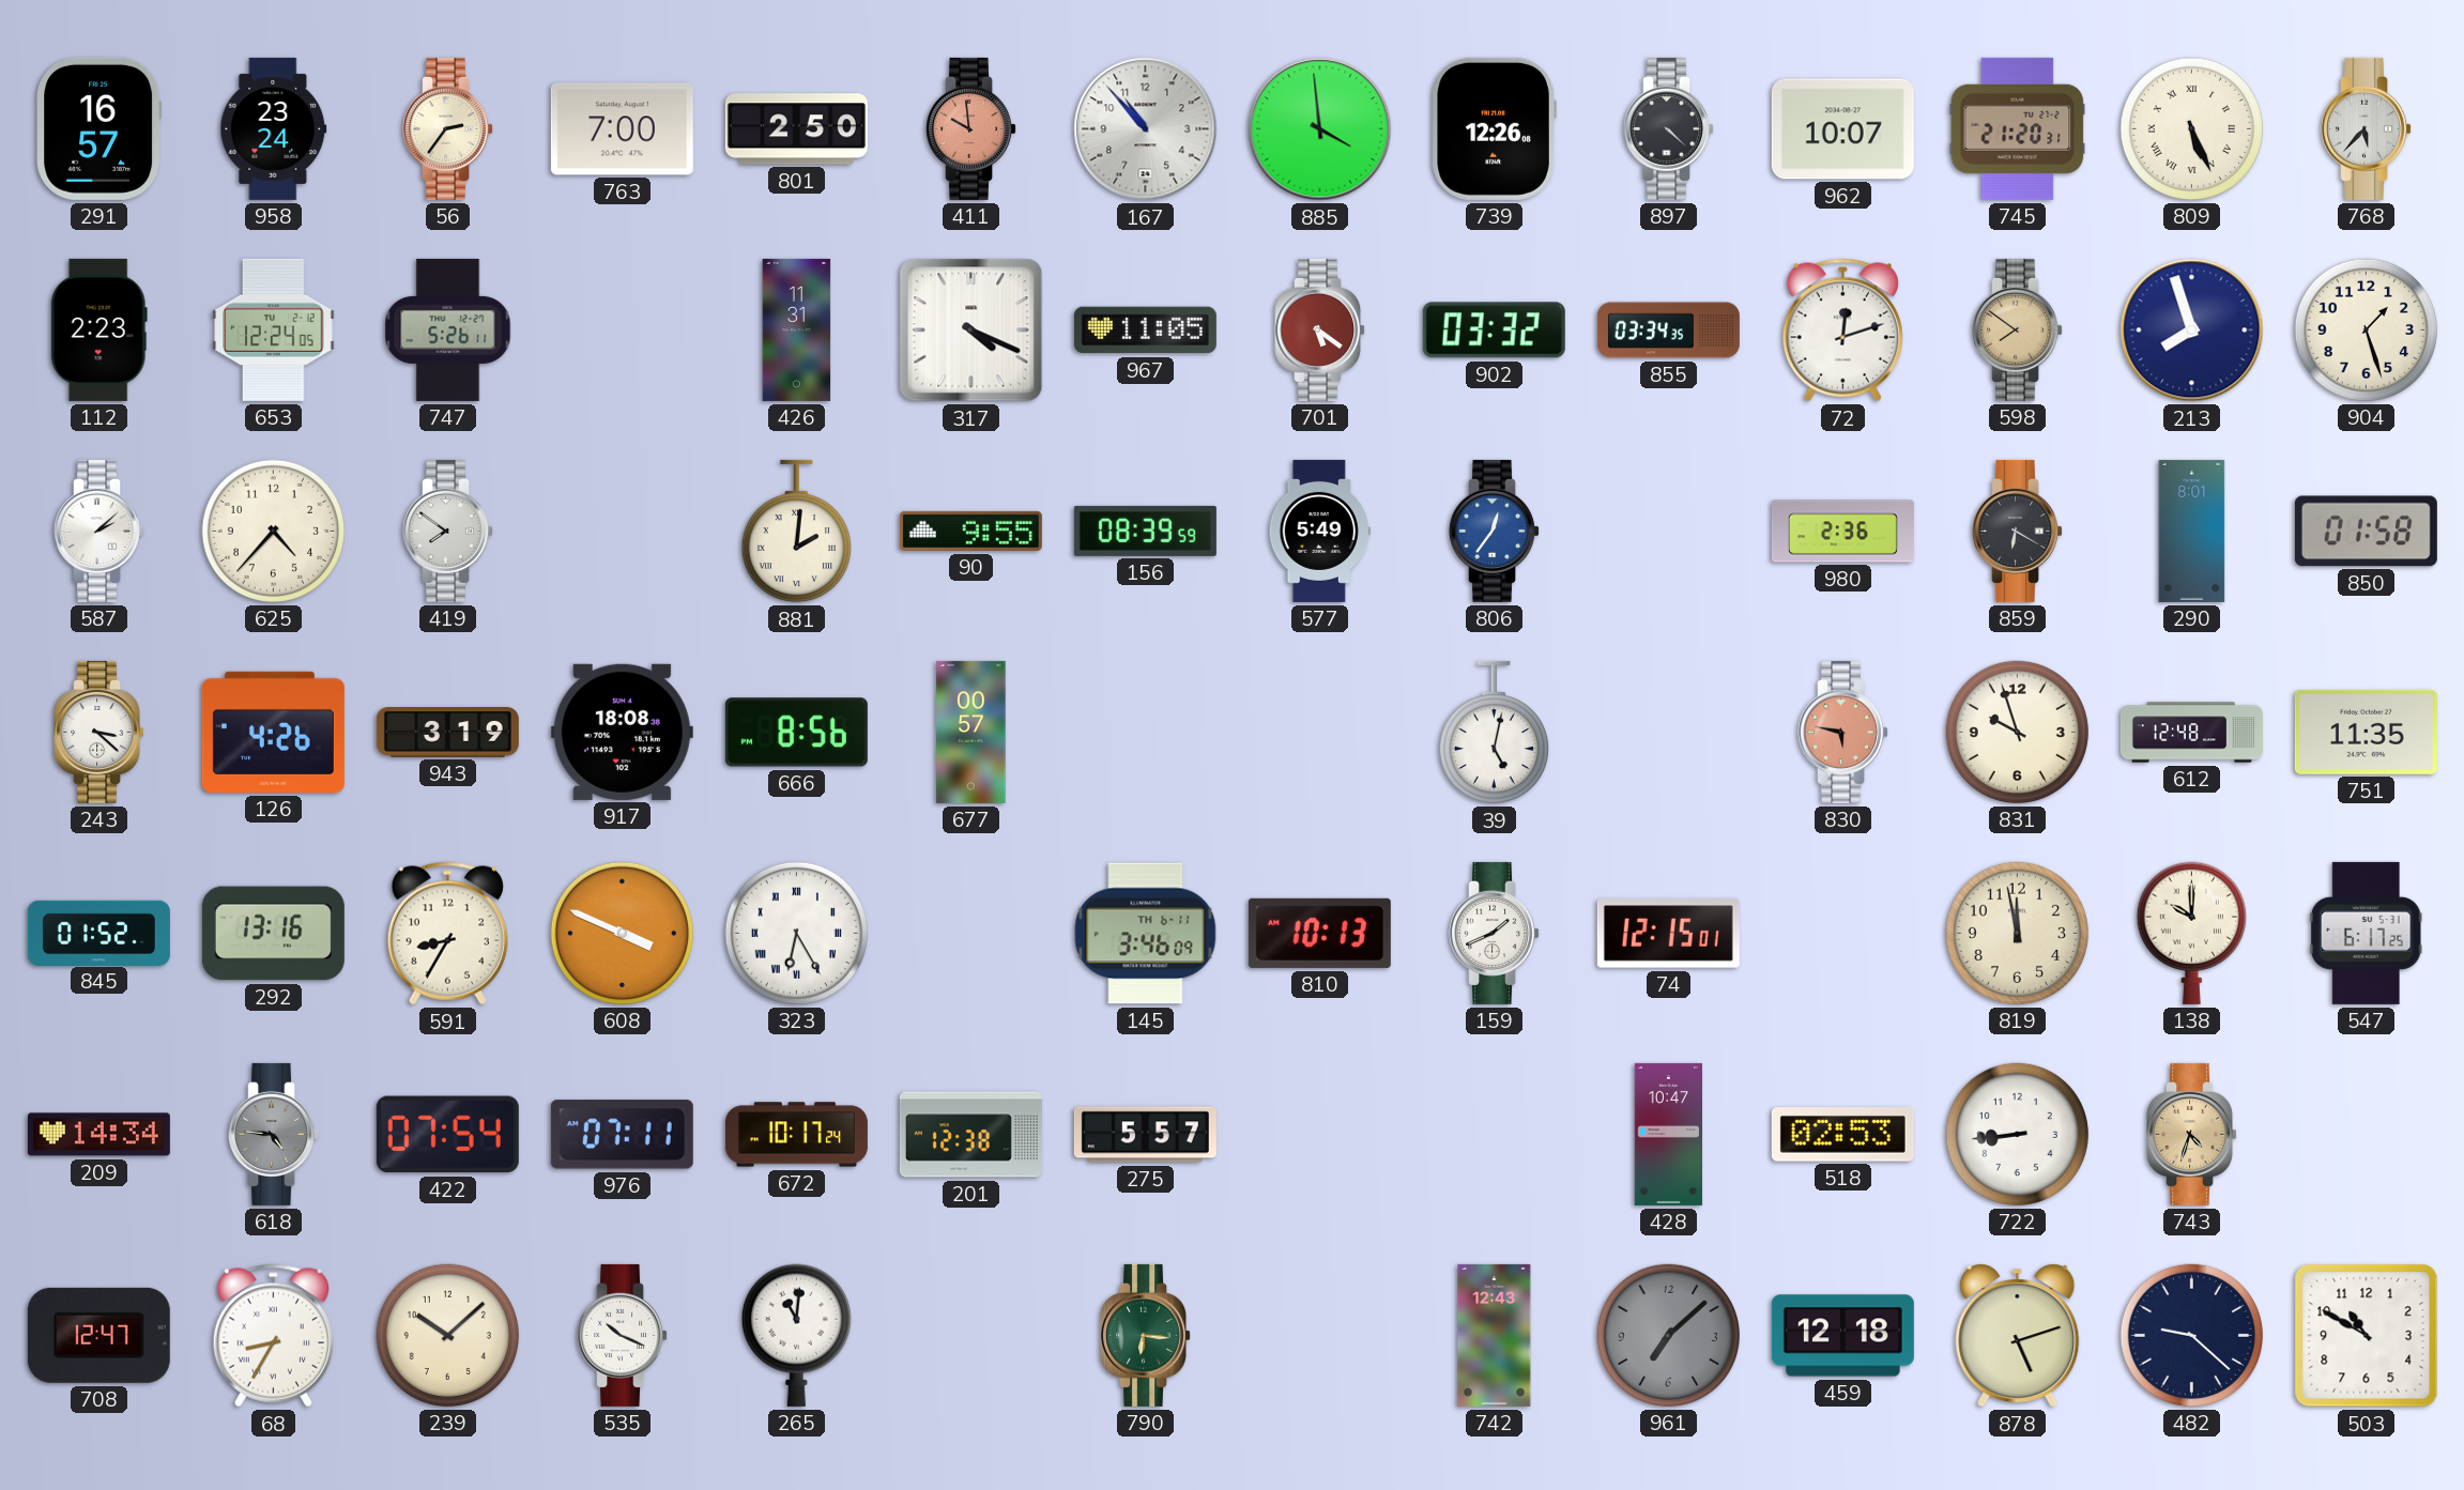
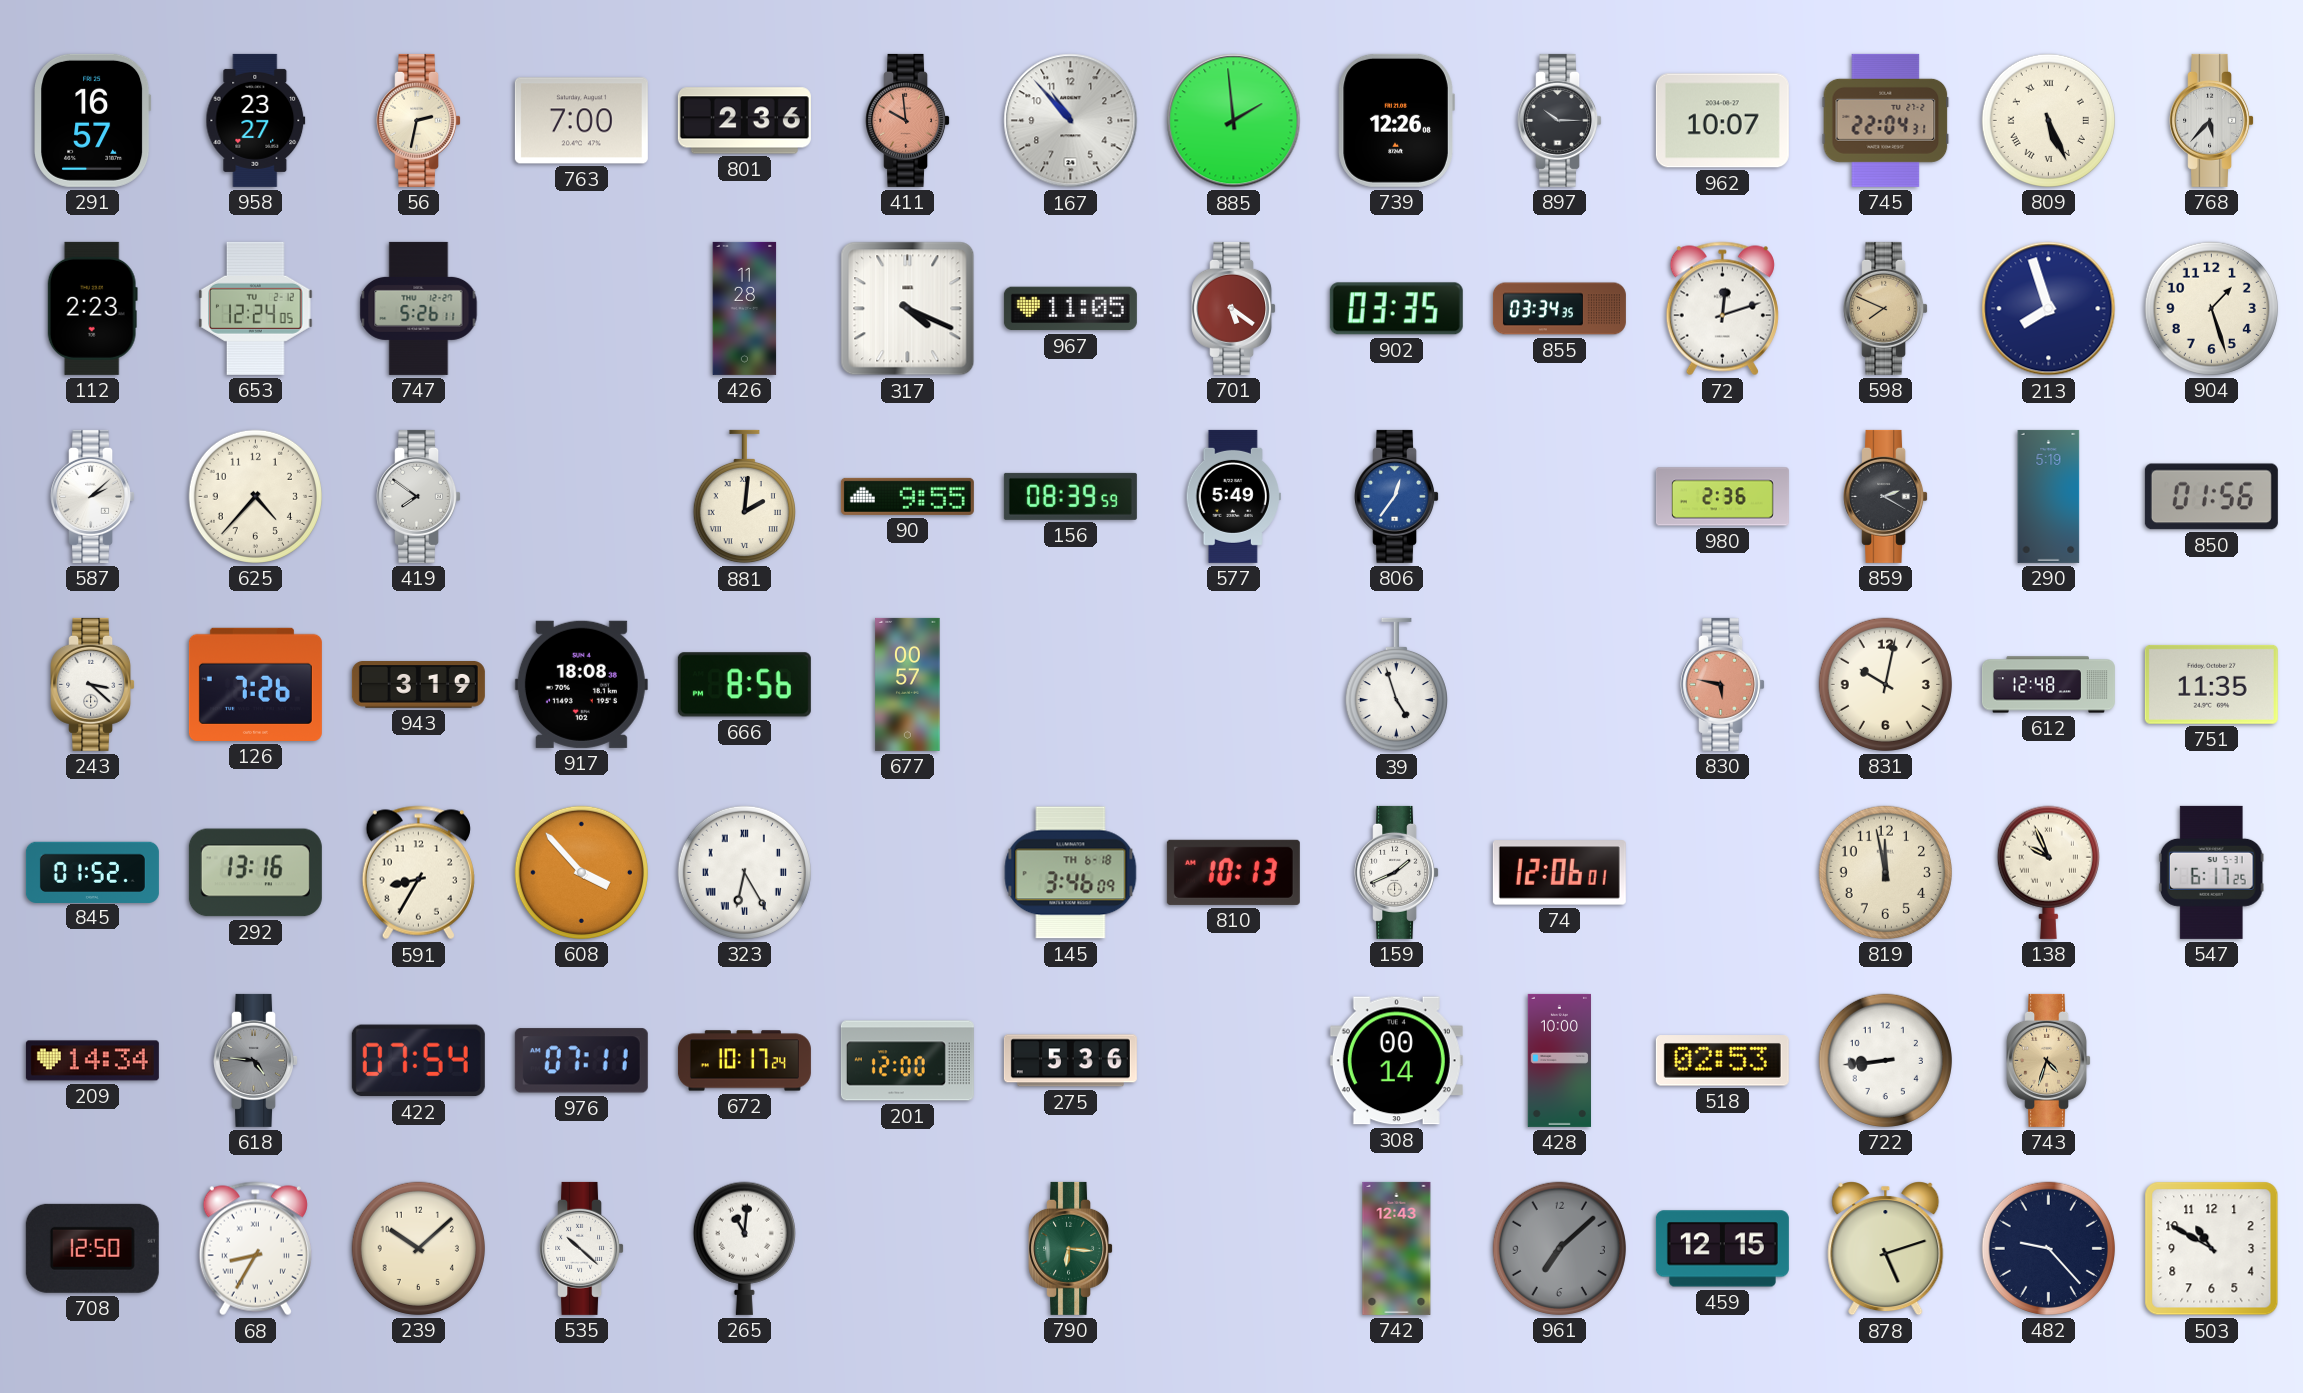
958: 23:24 -> 23:27 (256, 120)
56: 2:36 -> 2:32 (419, 120)
801: 2:50 -> 2:36 (744, 121)
885: 3:59 -> 1:59 (1234, 121)
897: 4:22 -> 10:15 (1560, 120)
745: 21:20 -> 22:04 (1886, 120)
426: 11:31 -> 11:28 (745, 308)
902: 03:32 -> 03:35 (1396, 309)
598: 7:51 -> 7:49 (1886, 308)
859: 6:20 -> 2:20 (1886, 496)
290: 8:01 -> 5:19 (2049, 496)
850: 01:58 -> 01:56 (2211, 497)
126: 4:26 -> 7:26 (255, 684)
39: 5:02 -> 4:57 (1396, 685)
831: 9:57 -> 10:02 (1885, 684)
608: 3:49 -> 3:53 (581, 872)
145 date: TH 6-11 -> TH 6-18 (1071, 873)
74: 12:15 -> 12:06 (1559, 873)
138: 10:00 -> 9:56 (2048, 872)
201: 12:38 -> 12:00 (907, 1061)
275: 5:57 -> 5:36 (1070, 1061)
308: none -> 00:14 (1396, 1061)
428: 10:47 -> 10:00 (1559, 1060)
708: 12:47 -> 12:50 (92, 1248)
535: 10:19 -> 10:22 (582, 1248)
459: 12:18 -> 12:15 (1722, 1249)
482: 9:22 -> 9:23 (2048, 1248)
